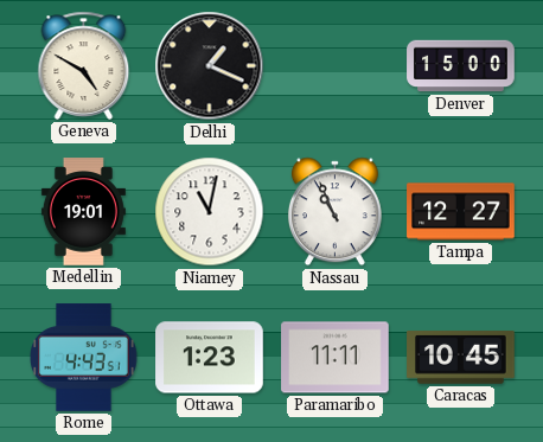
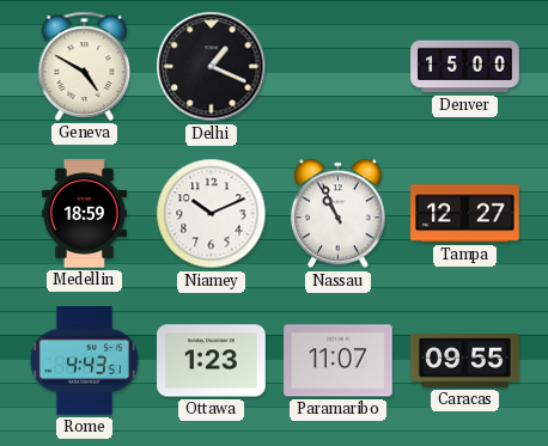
Medellin: 19:01 -> 18:59 (84, 214)
Niamey: 11:02 -> 10:11 (212, 214)
Paramaribo: 11:11 -> 11:07 (339, 361)
Caracas: 10:45 -> 09:55 (465, 361)
